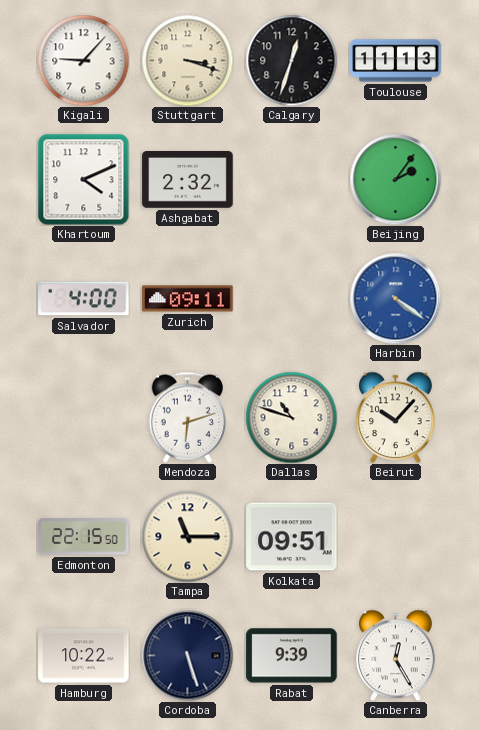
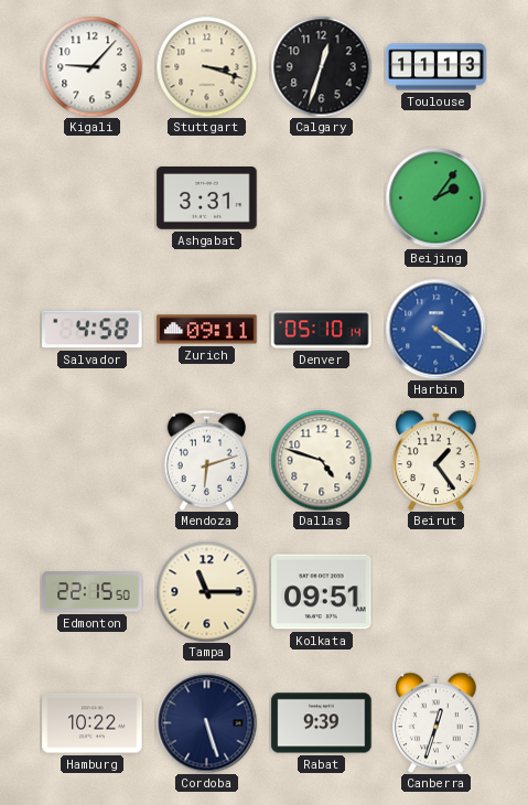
Khartoum: 4:11 -> none (83, 179)
Ashgabat: 2:32 -> 3:31 (207, 198)
Salvador: 4:00 -> 4:58 (93, 330)
Denver: none -> 05:10 (322, 330)
Dallas: 10:48 -> 4:48 (321, 460)
Beirut: 10:07 -> 1:24 (437, 460)
Canberra: 12:25 -> 12:33 (437, 722)
